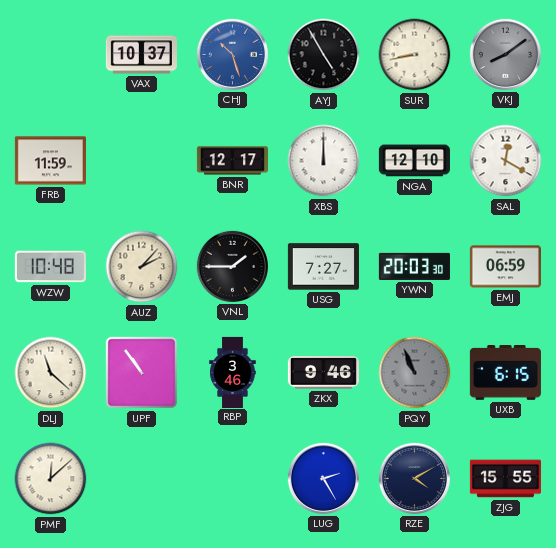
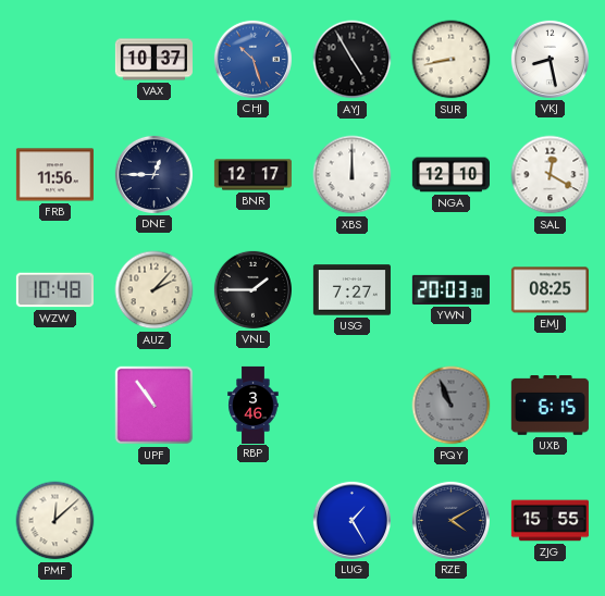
VKJ: 8:09 -> 8:28 (550, 59)
VKJ dial: grey -> white (550, 59)
FRB: 11:59 -> 11:56 (54, 175)
DNE: none -> 12:45 (153, 174)
EMJ: 06:59 -> 08:25 (550, 290)
DLJ: 11:22 -> none (51, 373)
ZKX: 9:46 -> none (323, 373)
LUG: 2:25 -> 1:25 (351, 520)
